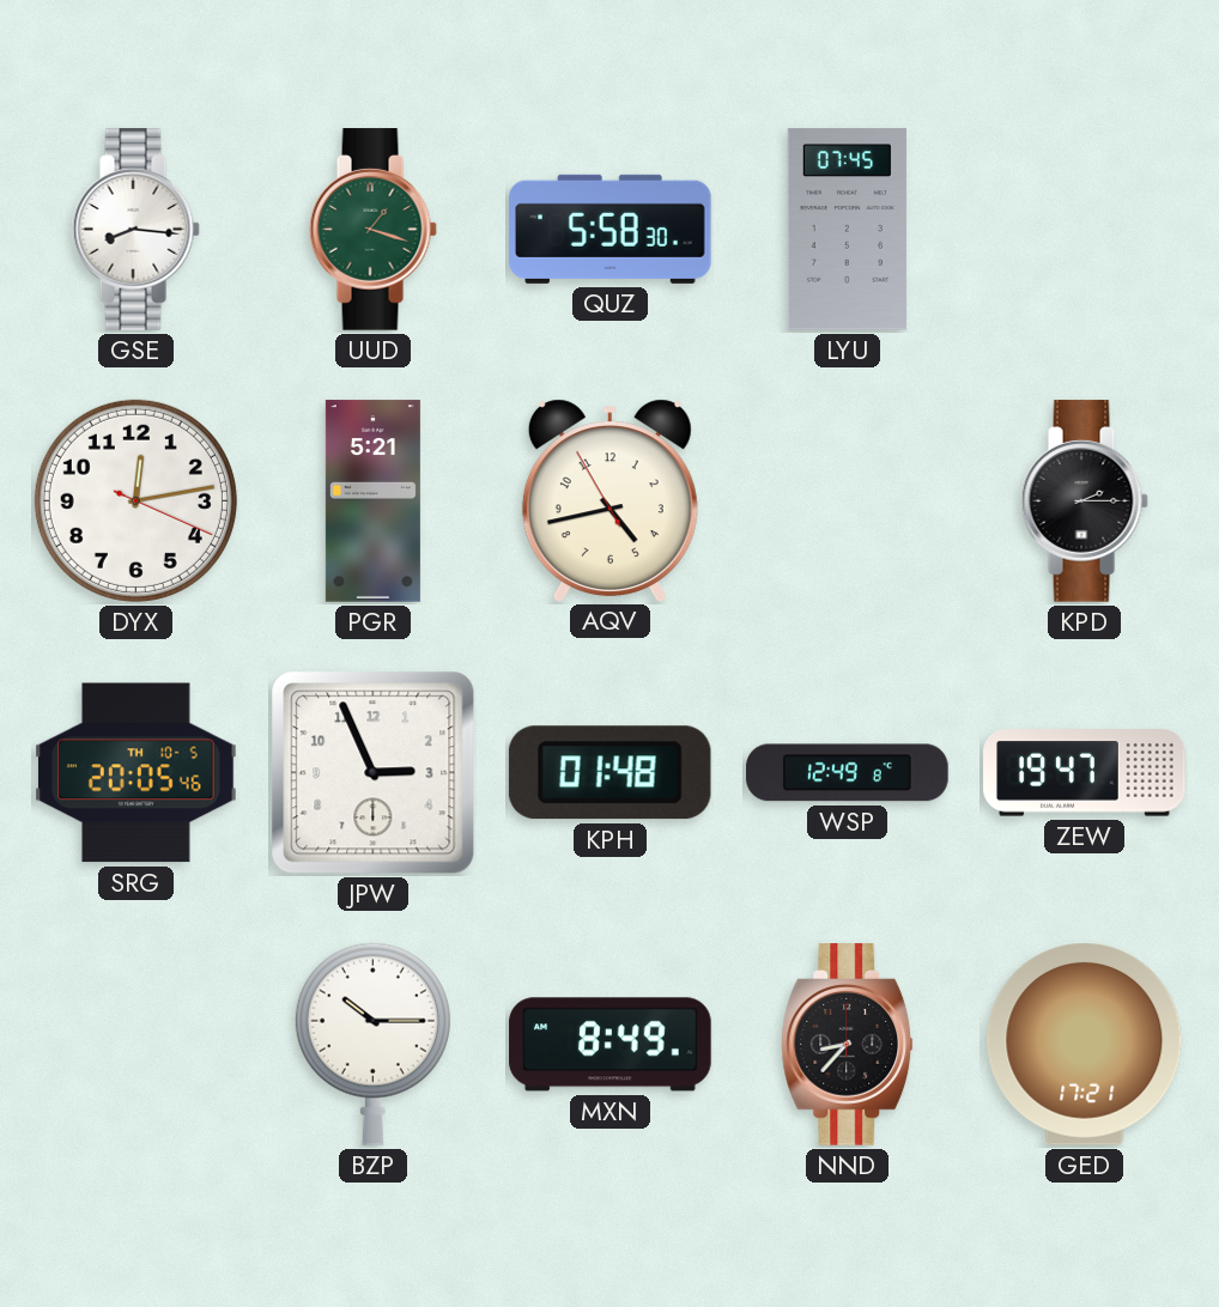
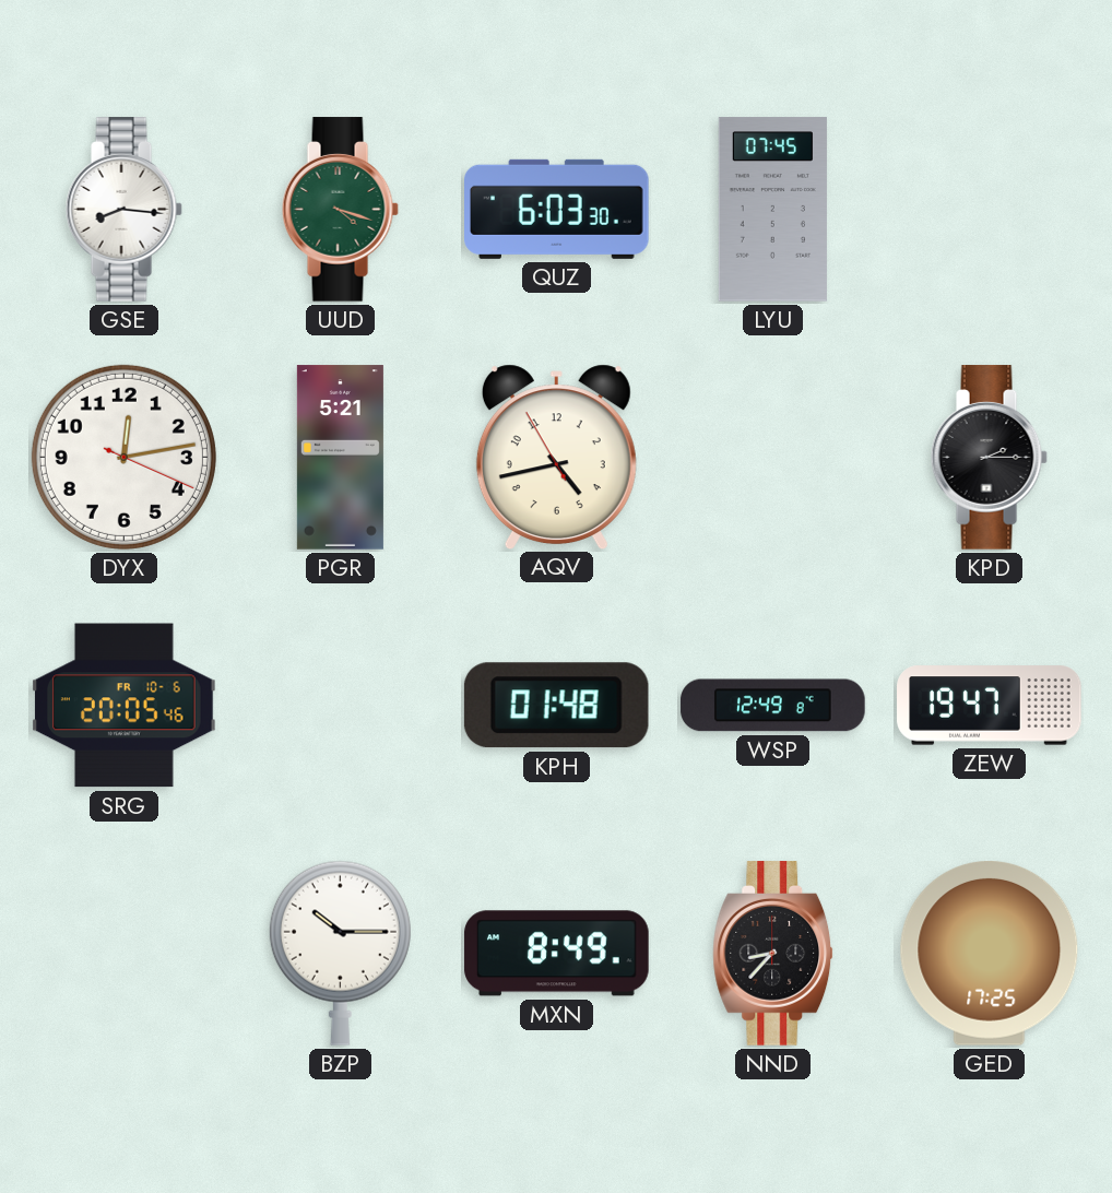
UUD: 1:18 -> 4:18 (340, 210)
QUZ: 5:58 -> 6:03 (557, 209)
SRG date: TH 10-5 -> FR 10-6 (125, 706)
JPW: 2:56 -> none (374, 773)
GED: 17:21 -> 17:25 (990, 954)
